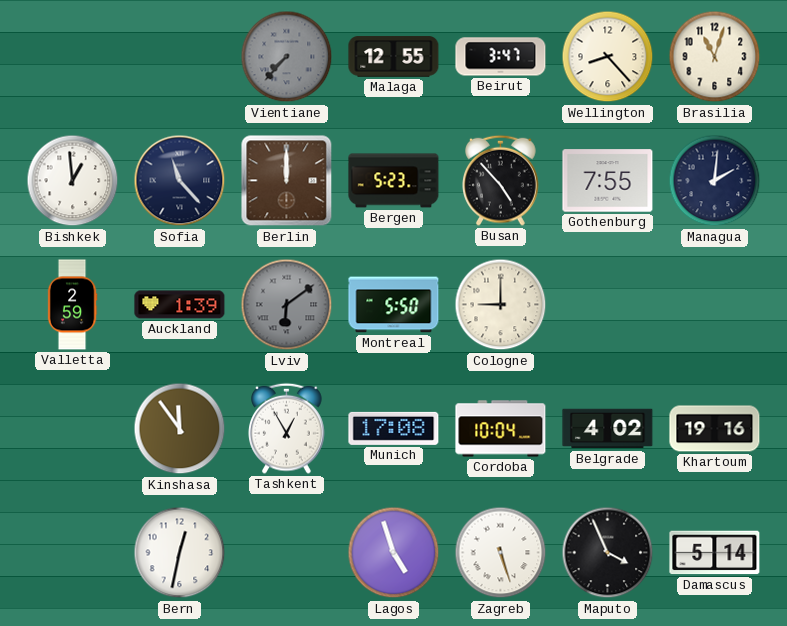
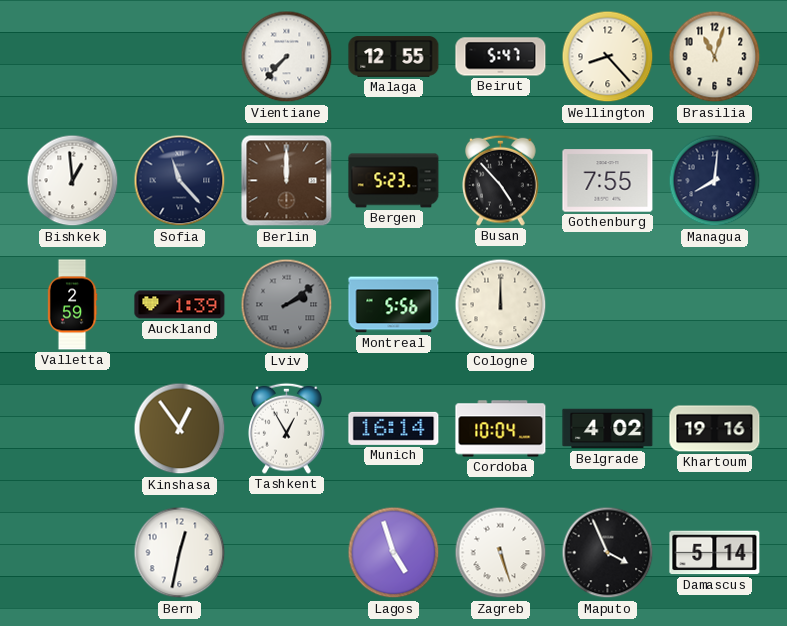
Vientiane dial: grey -> white (287, 57)
Beirut: 3:47 -> 5:47 (501, 57)
Managua: 2:01 -> 8:01 (715, 181)
Lviv: 6:09 -> 2:09 (287, 305)
Montreal: 5:50 -> 5:56 (394, 305)
Cologne: 9:00 -> 12:00 (501, 305)
Kinshasa: 11:54 -> 12:54 (180, 429)
Munich: 17:08 -> 16:14 (394, 428)
